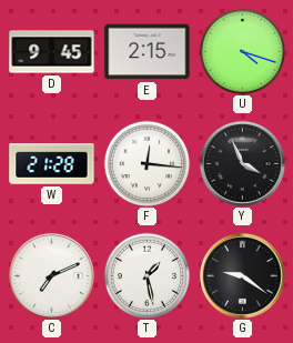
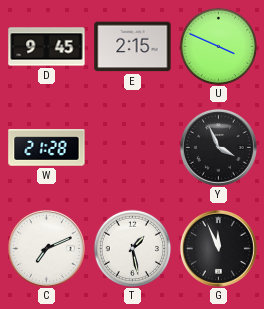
U: 4:18 -> 3:49 (218, 46)
F: 12:16 -> none (146, 163)
G: 9:21 -> 11:56 (218, 248)
